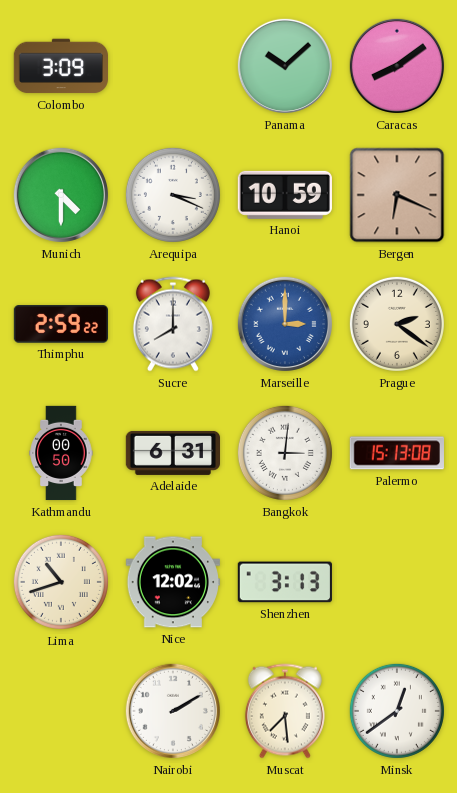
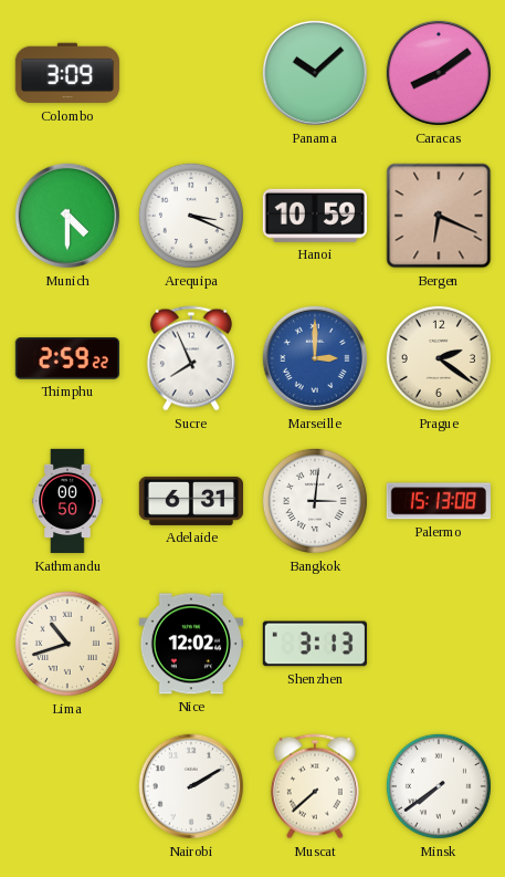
Sucre: 8:00 -> 7:56 (191, 358)
Muscat: 7:29 -> 7:38 (315, 786)
Minsk: 12:39 -> 7:39 (439, 786)
